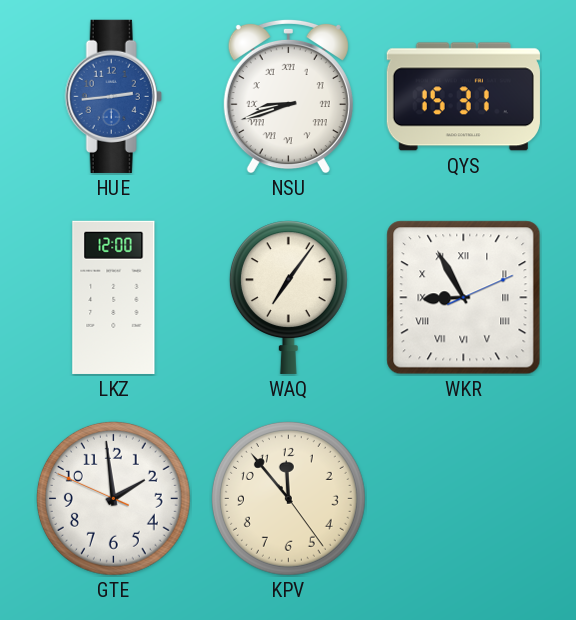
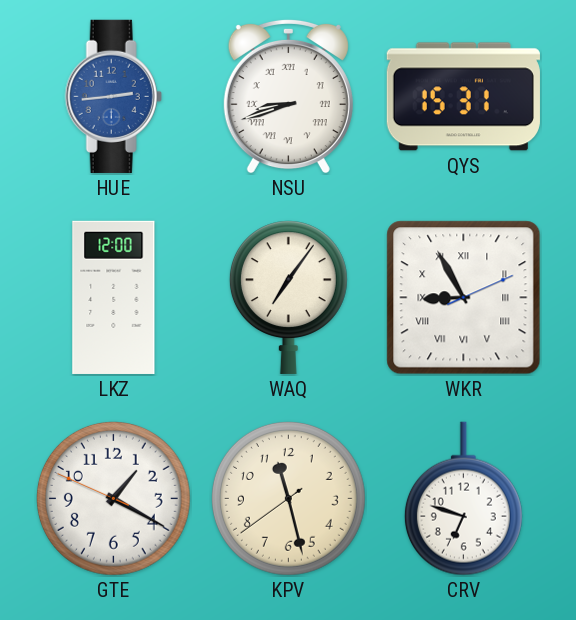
GTE: 1:58 -> 1:19 (113, 498)
KPV: 11:53 -> 11:27 (288, 498)
CRV: none -> 6:48 (463, 499)
